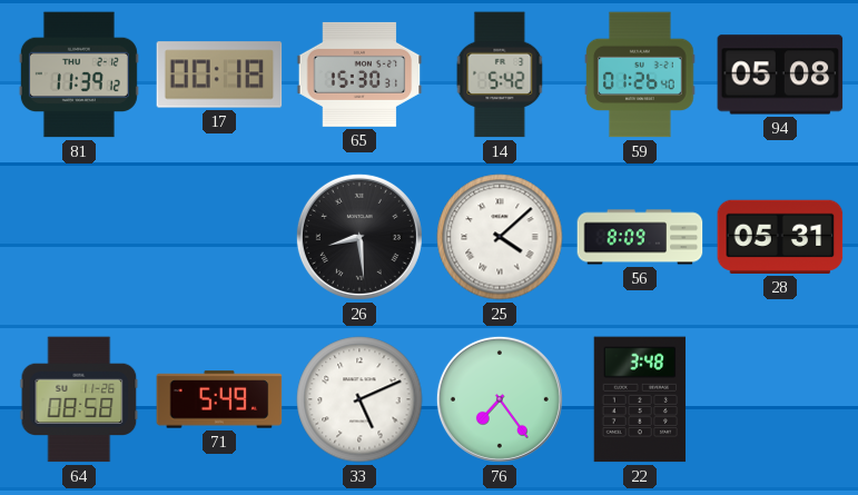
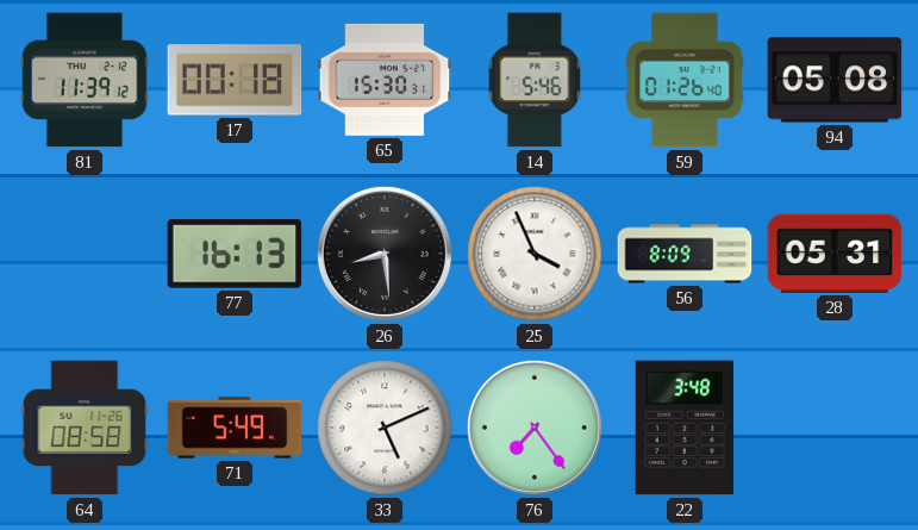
14: 5:42 -> 5:46 (535, 80)
77: none -> 16:13 (235, 254)
25: 4:08 -> 3:56 (535, 254)
